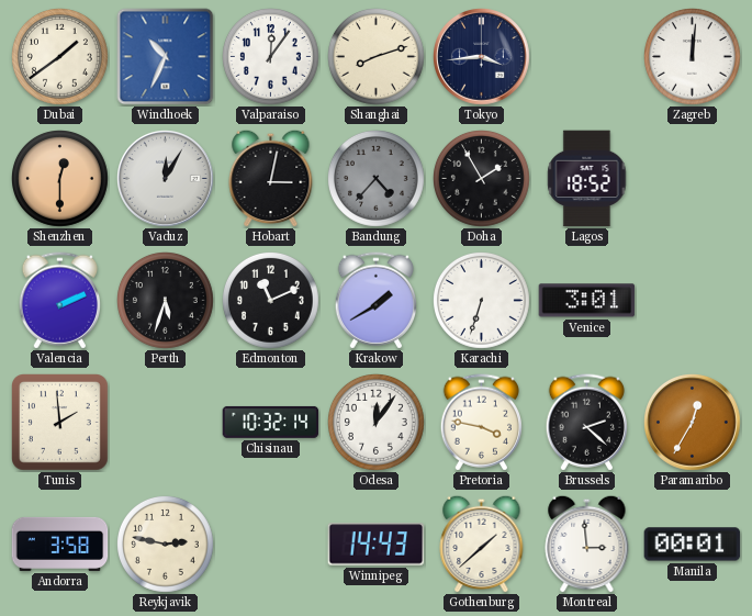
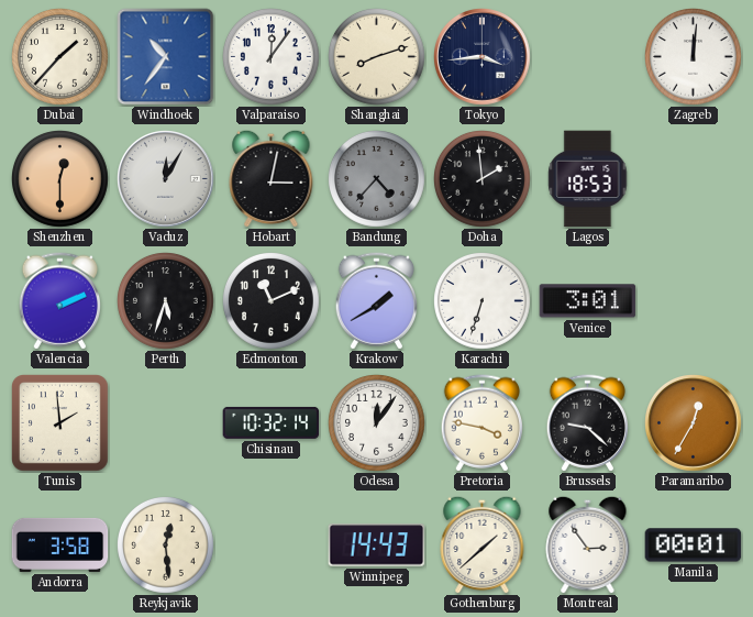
Dubai: 1:39 -> 1:37 (60, 57)
Windhoek: 10:34 -> 10:36 (166, 57)
Doha: 1:55 -> 1:59 (483, 179)
Lagos: 18:52 -> 18:53 (588, 179)
Brussels: 2:22 -> 9:22 (587, 423)
Reykjavik: 2:47 -> 12:29 (166, 546)
Montreal: 2:59 -> 2:54 (588, 544)
